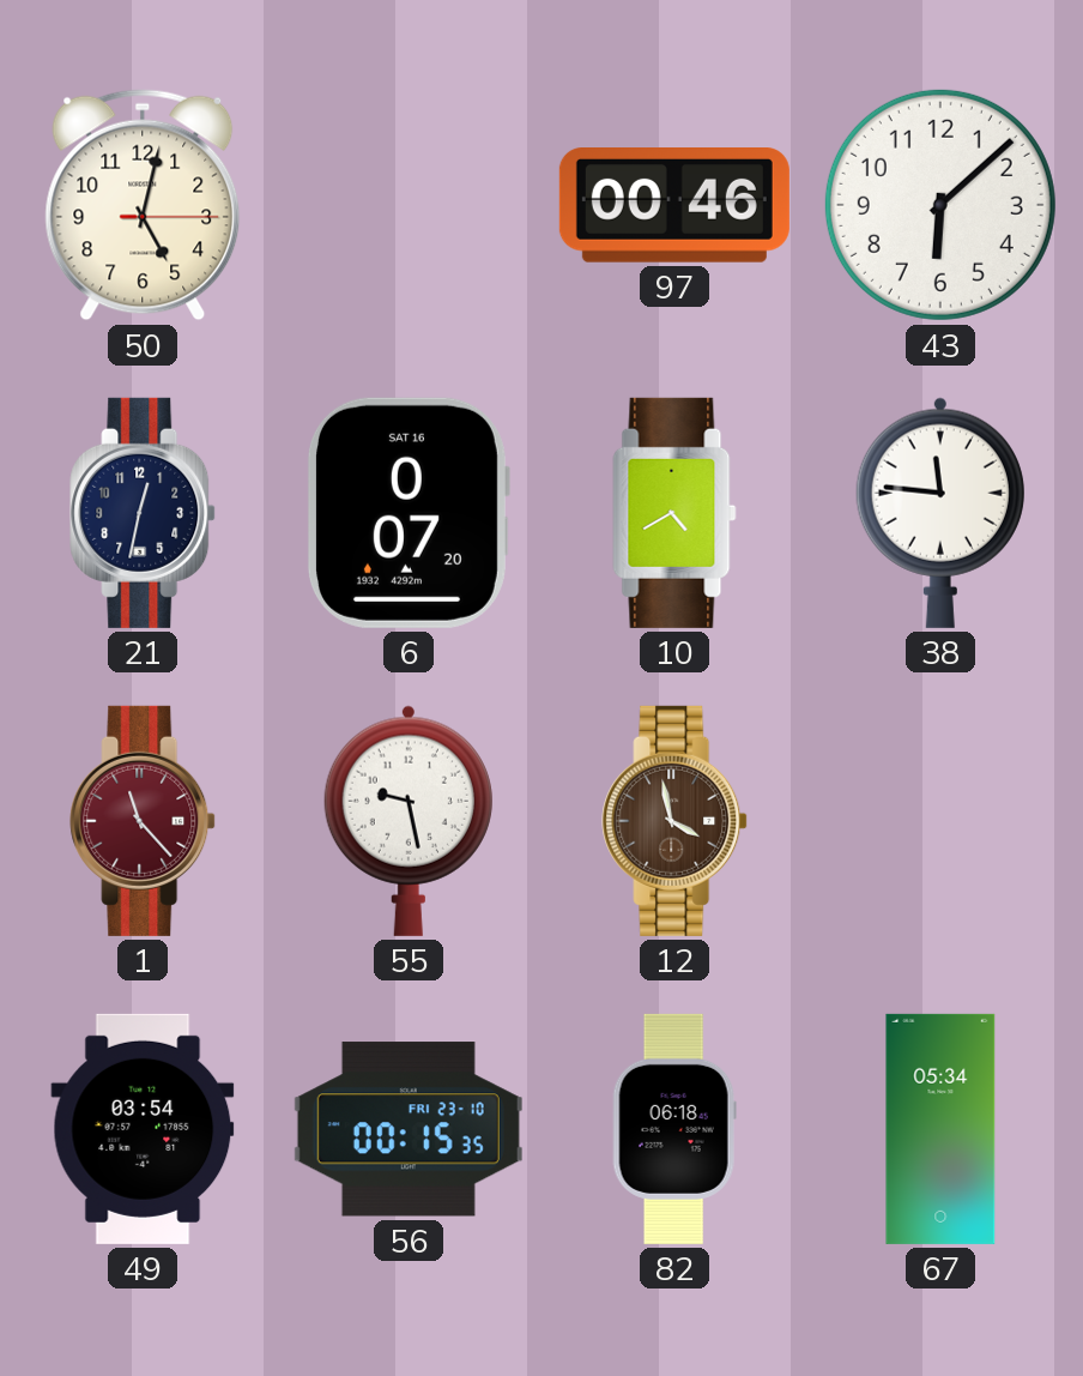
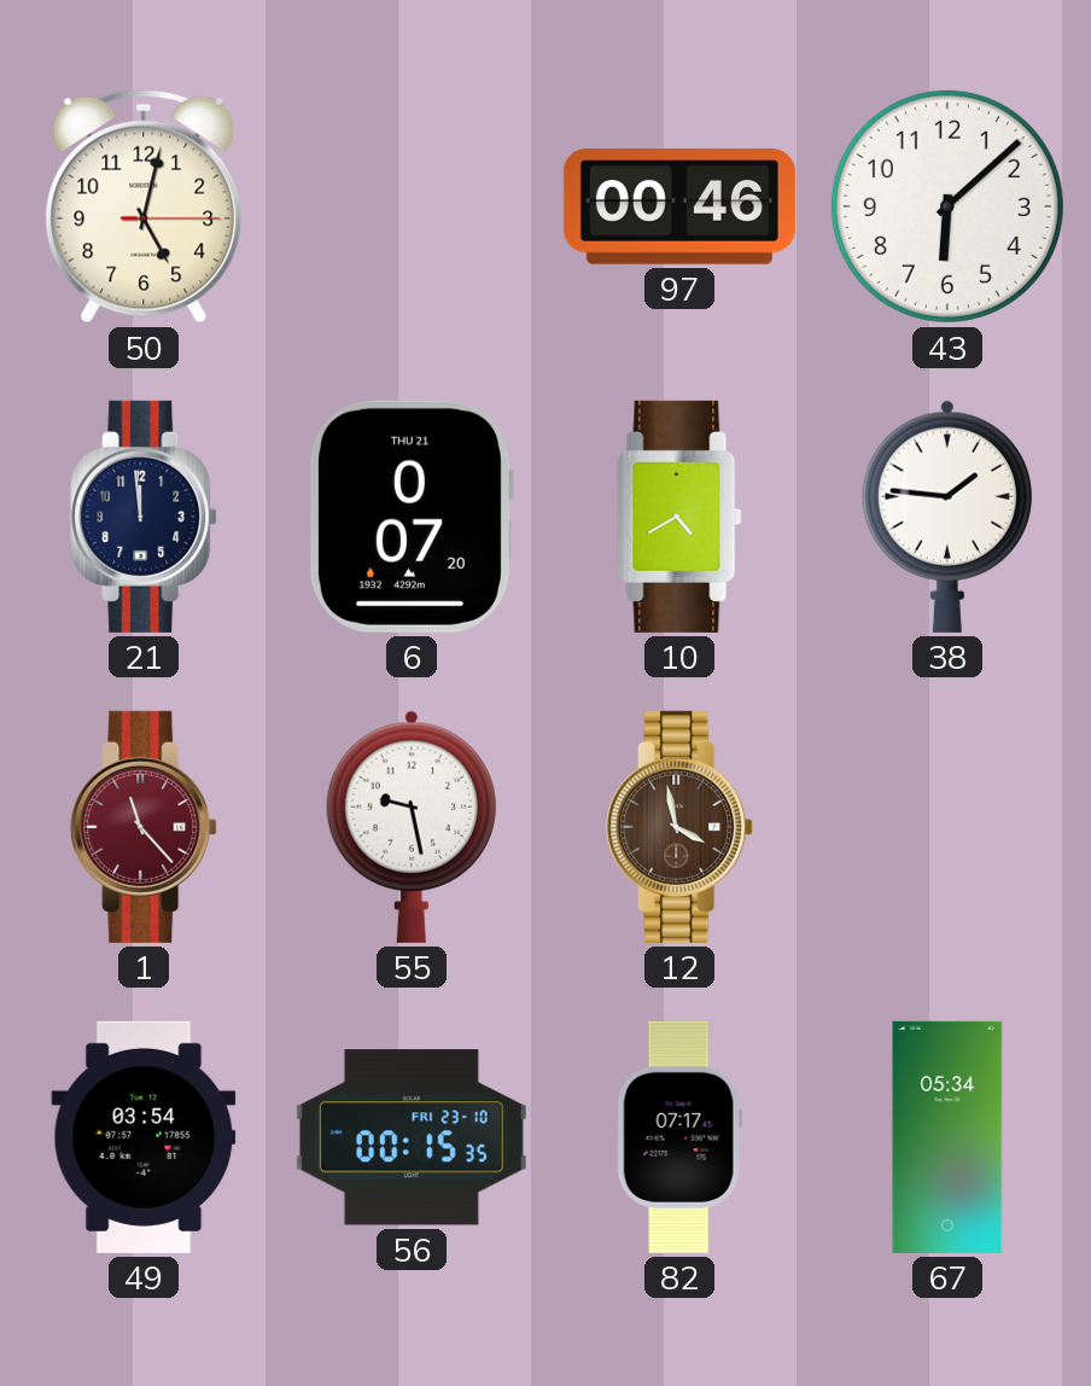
21: 12:32 -> 11:59 (144, 517)
6 date: SAT 16 -> THU 21 (410, 517)
38: 11:46 -> 1:46 (947, 517)
82: 06:18 -> 07:17 (679, 1137)
